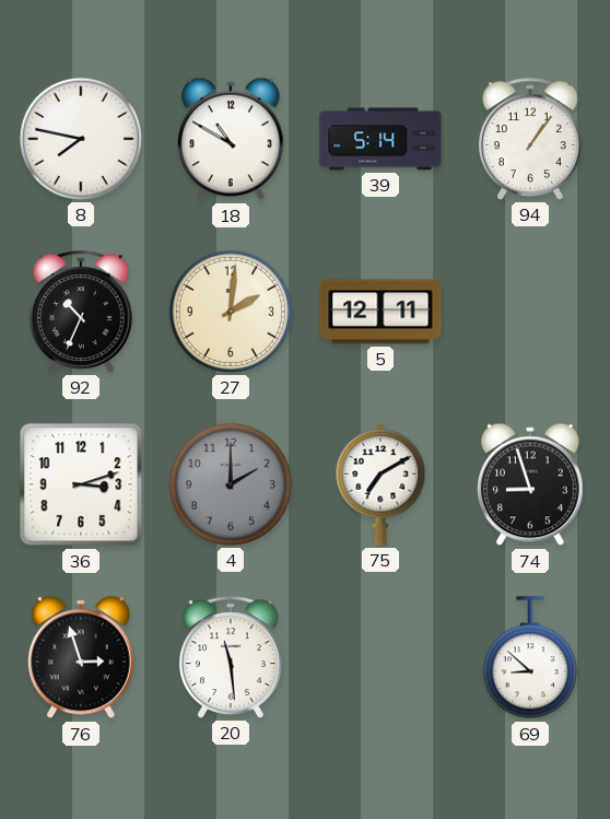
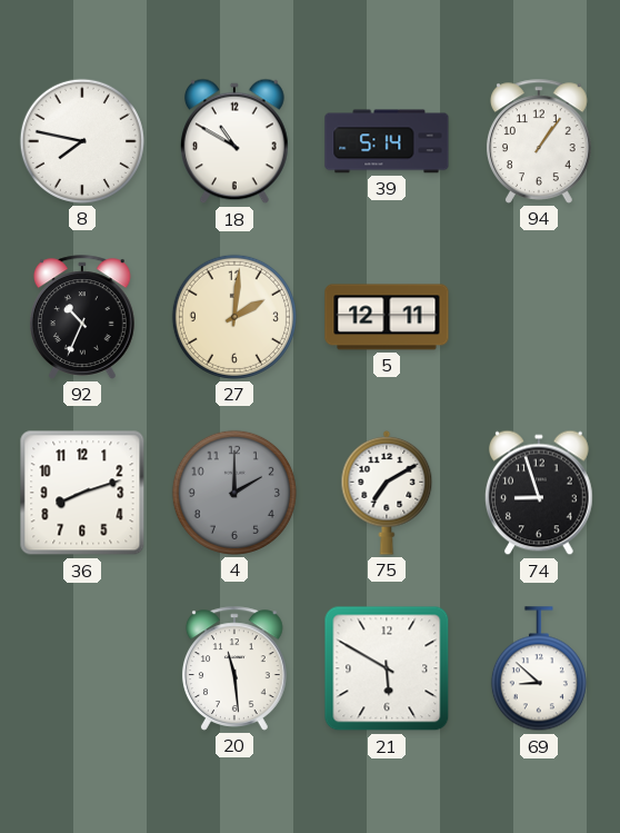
36: 3:12 -> 8:12 (82, 493)
76: 2:57 -> none (81, 657)
21: none -> 5:50 (387, 668)
